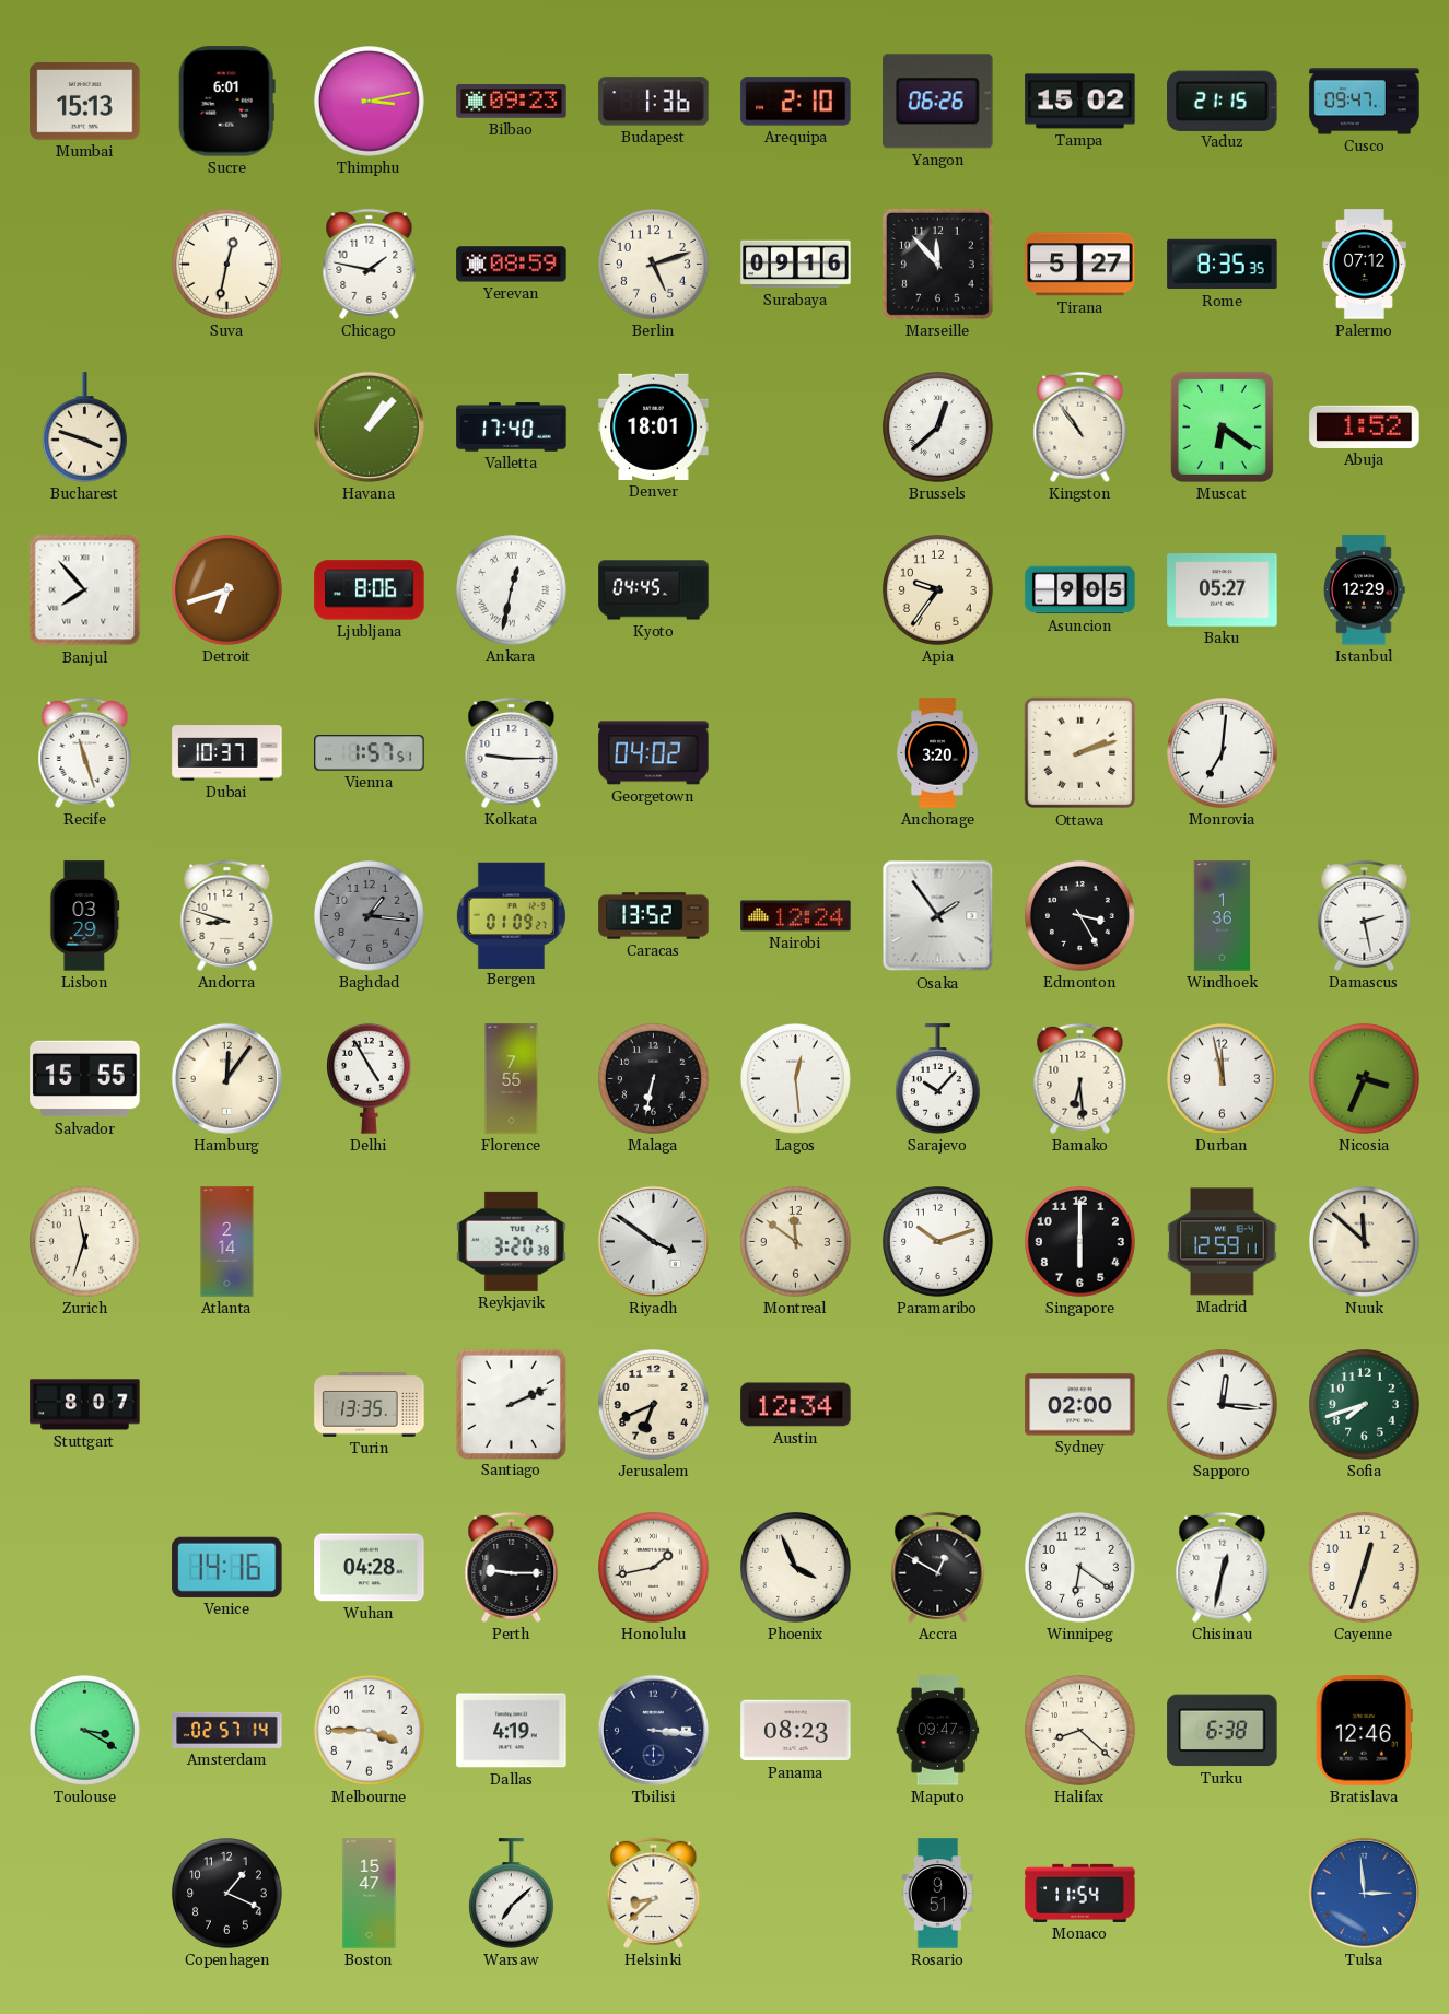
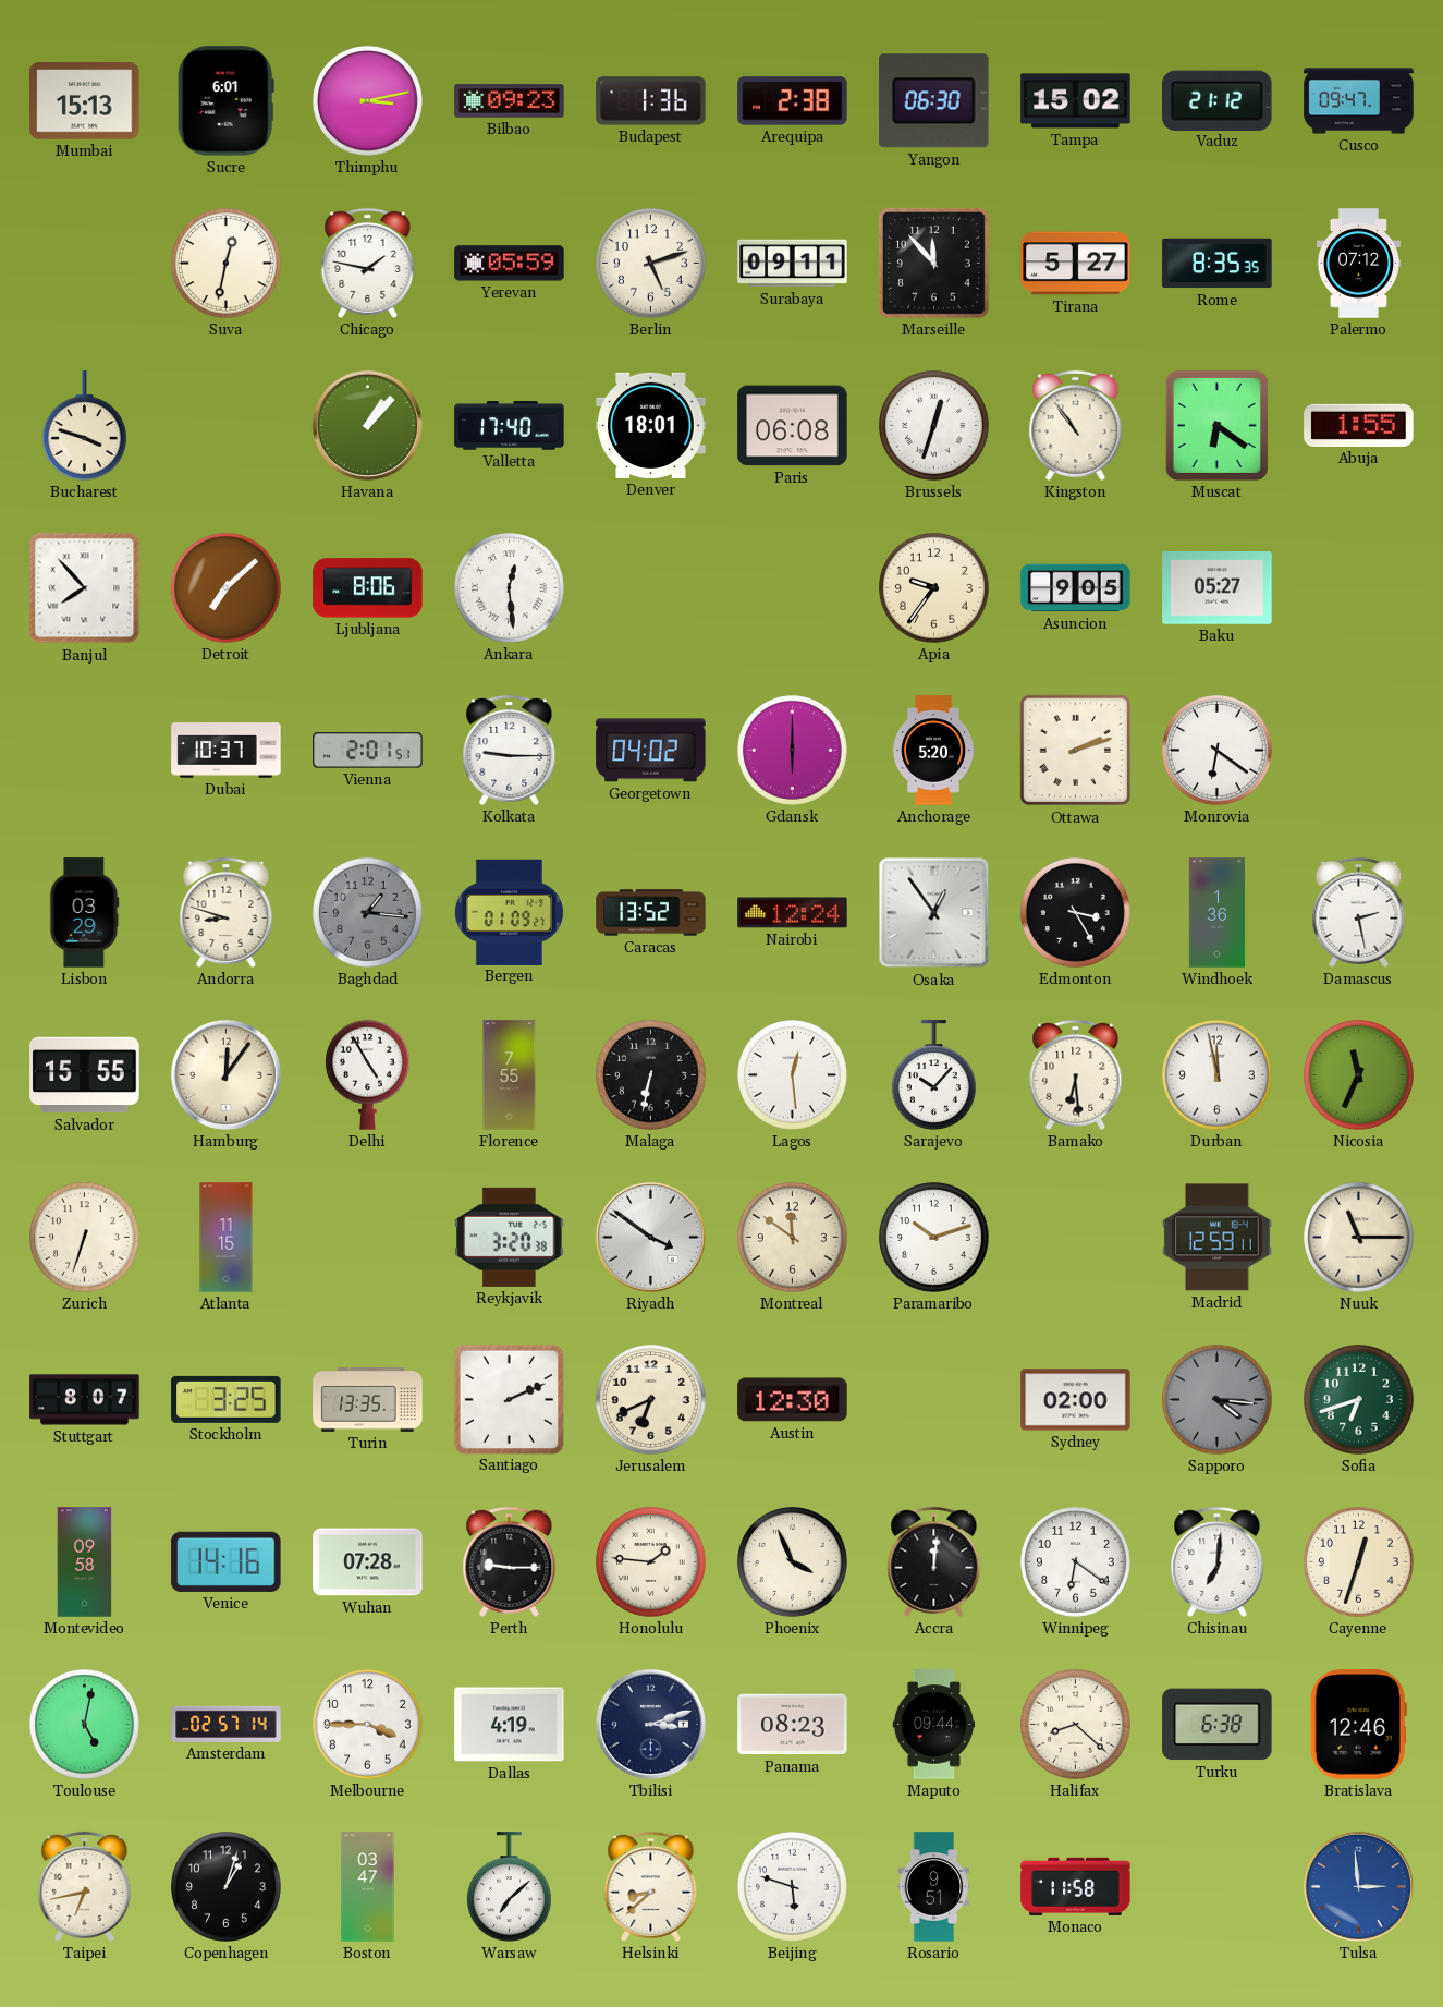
Arequipa: 2:10 -> 2:38 (793, 101)
Yangon: 06:26 -> 06:30 (934, 101)
Vaduz: 21:15 -> 21:12 (1218, 100)
Yerevan: 08:59 -> 05:59 (510, 264)
Surabaya: 09:16 -> 09:11 (793, 264)
Paris: none -> 06:08 (793, 426)
Brussels: 12:38 -> 12:33 (934, 426)
Abuja: 1:52 -> 1:55 (1359, 425)
Detroit: 6:42 -> 7:08 (227, 588)
Ankara: 12:32 -> 12:29 (510, 588)
Kyoto: 04:45 -> none (654, 590)
Istanbul: 12:29 -> none (1365, 590)
Recife: 11:27 -> none (85, 752)
Vienna: 1:57 -> 2:01 (368, 751)
Gdansk: none -> 6:00 (793, 751)
Anchorage: 3:20 -> 5:20 (932, 751)
Monrovia: 7:01 -> 6:21 (1218, 751)
Osaka: 1:54 -> 12:54 (934, 913)
Nicosia: 3:34 -> 11:34 (1359, 1075)
Zurich: 11:33 -> 6:33 (85, 1238)
Atlanta: 2:14 -> 11:15 (227, 1238)
Singapore: 6:00 -> none (1080, 1242)
Nuuk: 11:52 -> 11:15 (1359, 1238)
Stockholm: none -> 3:25 (227, 1399)
Austin: 12:34 -> 12:30 (793, 1400)
Sapporo: 12:16 -> 4:16 (1218, 1400)
Sapporo dial: white -> grey (1218, 1400)
Sofia: 7:42 -> 6:42 (1359, 1400)
Montevideo: none -> 09:58 (85, 1562)
Wuhan: 04:28 -> 07:28 (368, 1562)
Honolulu: 1:43 -> 1:46 (651, 1562)
Accra: 12:50 -> 12:01 (934, 1561)
Chisinau: 12:32 -> 7:01 (1218, 1561)
Toulouse: 3:20 -> 5:02 (85, 1725)
Tbilisi: 3:16 -> 3:12 (650, 1724)
Maputo: 09:47 -> 09:44 (934, 1725)
Taipei: none -> 6:43 (85, 1886)
Copenhagen: 1:19 -> 1:03 (227, 1887)
Boston: 15:47 -> 03:47 (368, 1887)
Beijing: none -> 5:48 (793, 1887)
Monaco: 11:54 -> 11:58 (1076, 1886)
